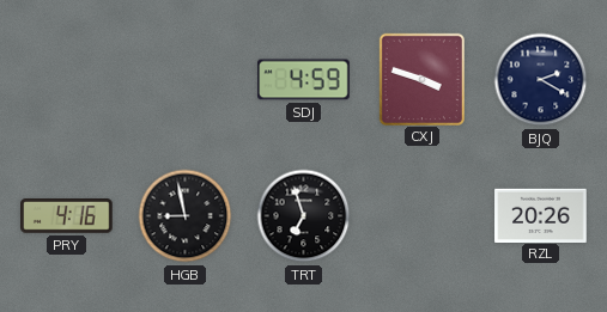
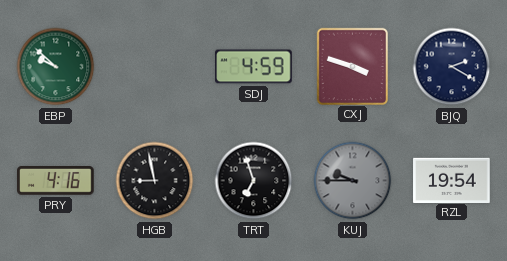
EBP: none -> 9:52 (56, 67)
KUJ: none -> 9:45 (353, 181)
RZL: 20:26 -> 19:54 (452, 180)
